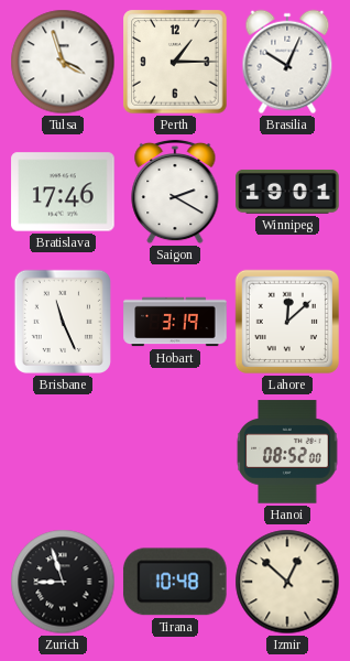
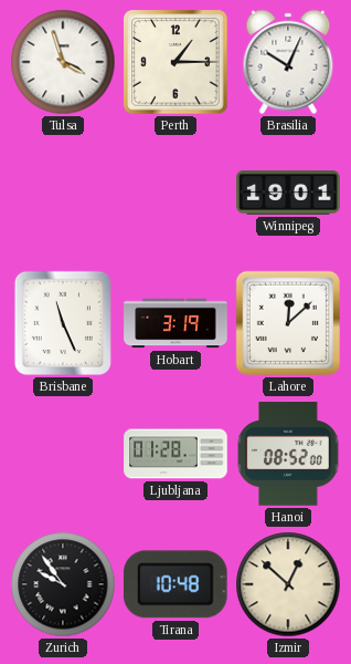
Bratislava: 17:46 -> none (63, 192)
Saigon: 2:20 -> none (175, 192)
Ljubljana: none -> 01:28 (175, 454)
Zurich: 8:57 -> 9:54 (63, 584)
